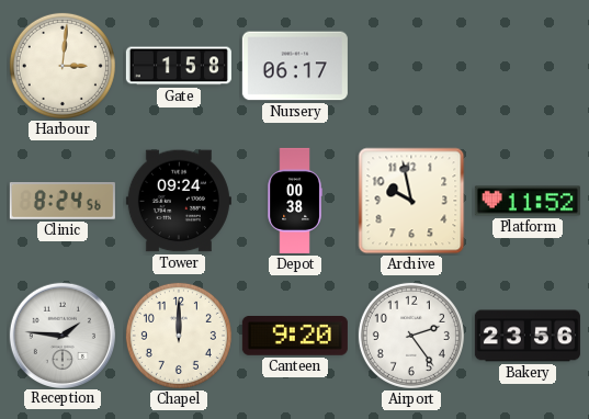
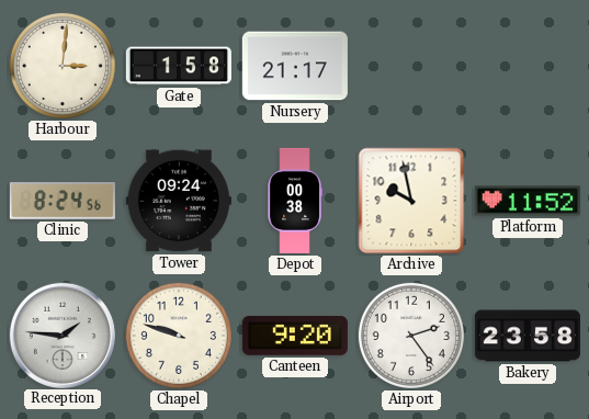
Nursery: 06:17 -> 21:17 (295, 66)
Chapel: 12:00 -> 9:48 (179, 336)
Bakery: 23:56 -> 23:58 (528, 336)
